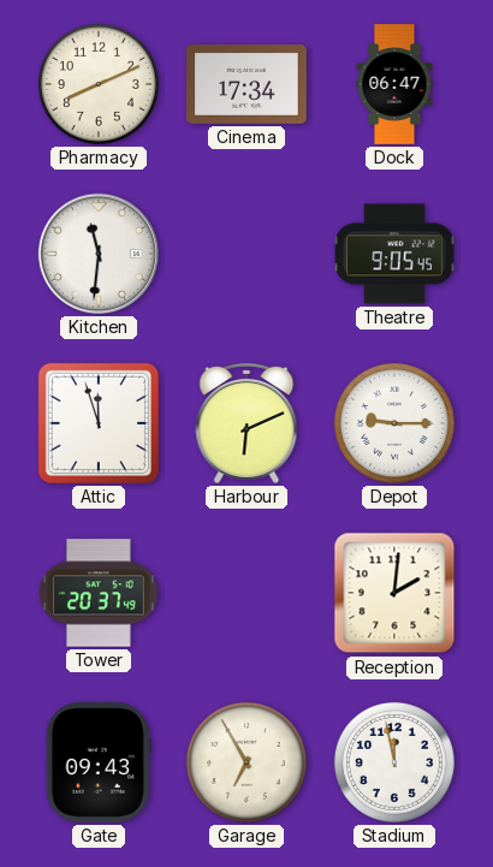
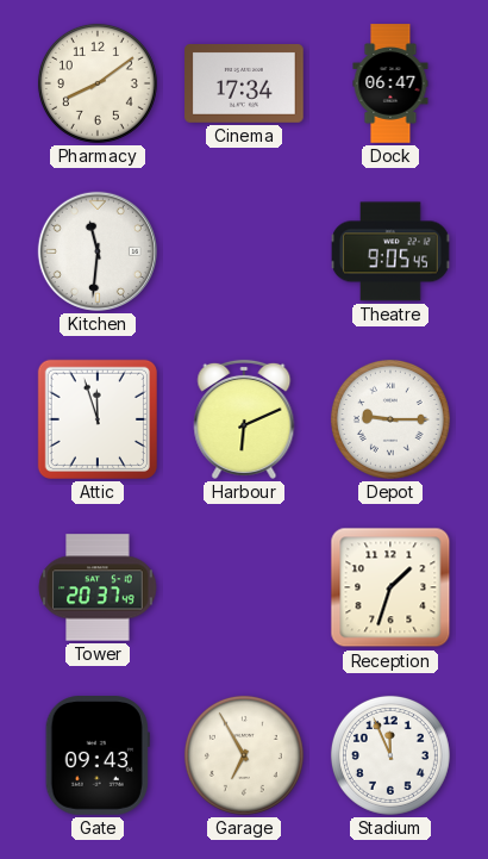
Pharmacy: 8:11 -> 8:09 (98, 83)
Reception: 2:01 -> 1:33 (390, 587)
Stadium: 11:58 -> 11:56 (390, 755)
